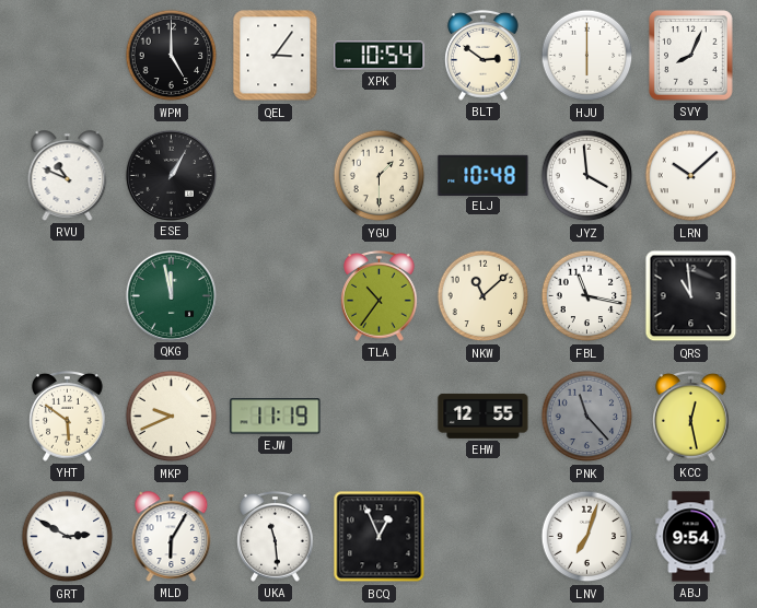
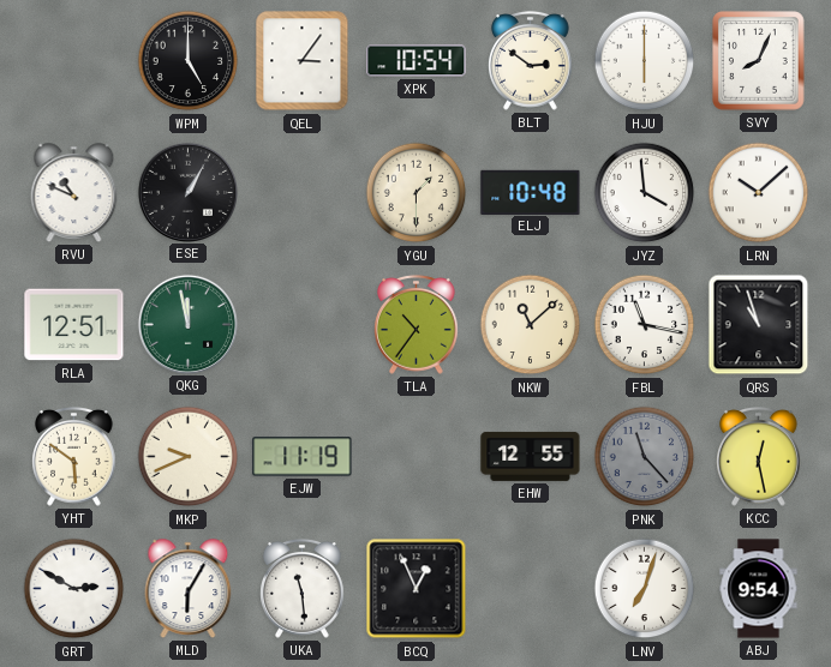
RLA: none -> 12:51 (74, 325)
QRS: 10:59 -> 10:57 (759, 325)
